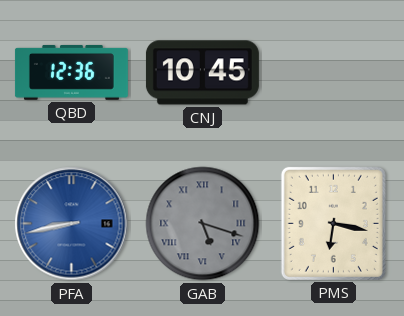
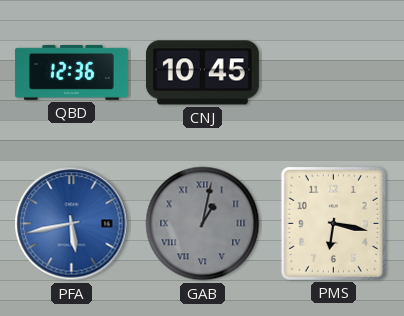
PFA: 8:43 -> 5:43 (72, 224)
GAB: 5:18 -> 1:02 (203, 224)
